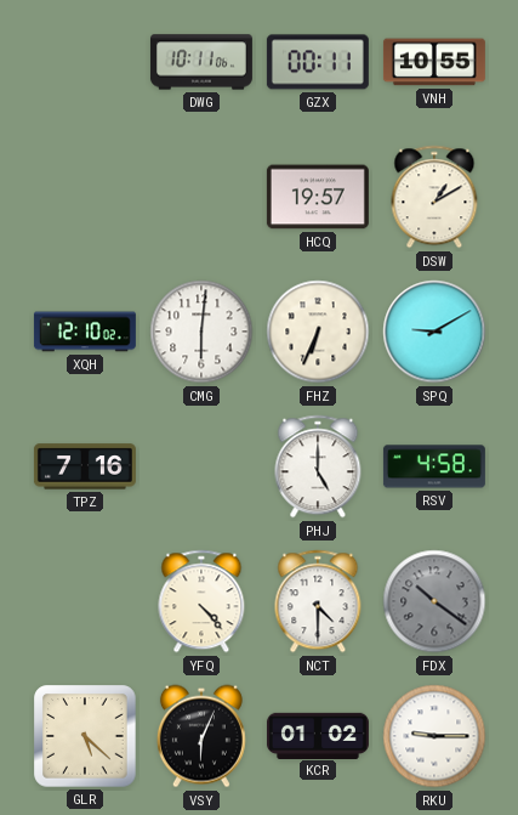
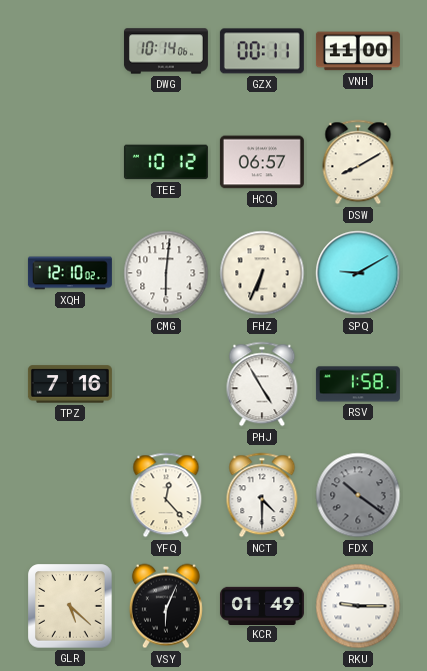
DWG: 10:11 -> 10:14 (166, 51)
VNH: 10:55 -> 11:00 (358, 51)
TEE: none -> 10:12 (166, 162)
HCQ: 19:57 -> 06:57 (262, 162)
DSW: 1:10 -> 8:10 (358, 162)
PHJ: 5:00 -> 4:55 (262, 384)
RSV: 4:58 -> 1:58 (358, 384)
YFQ: 4:23 -> 12:23 (166, 495)
KCR: 01:02 -> 01:49 (262, 605)
